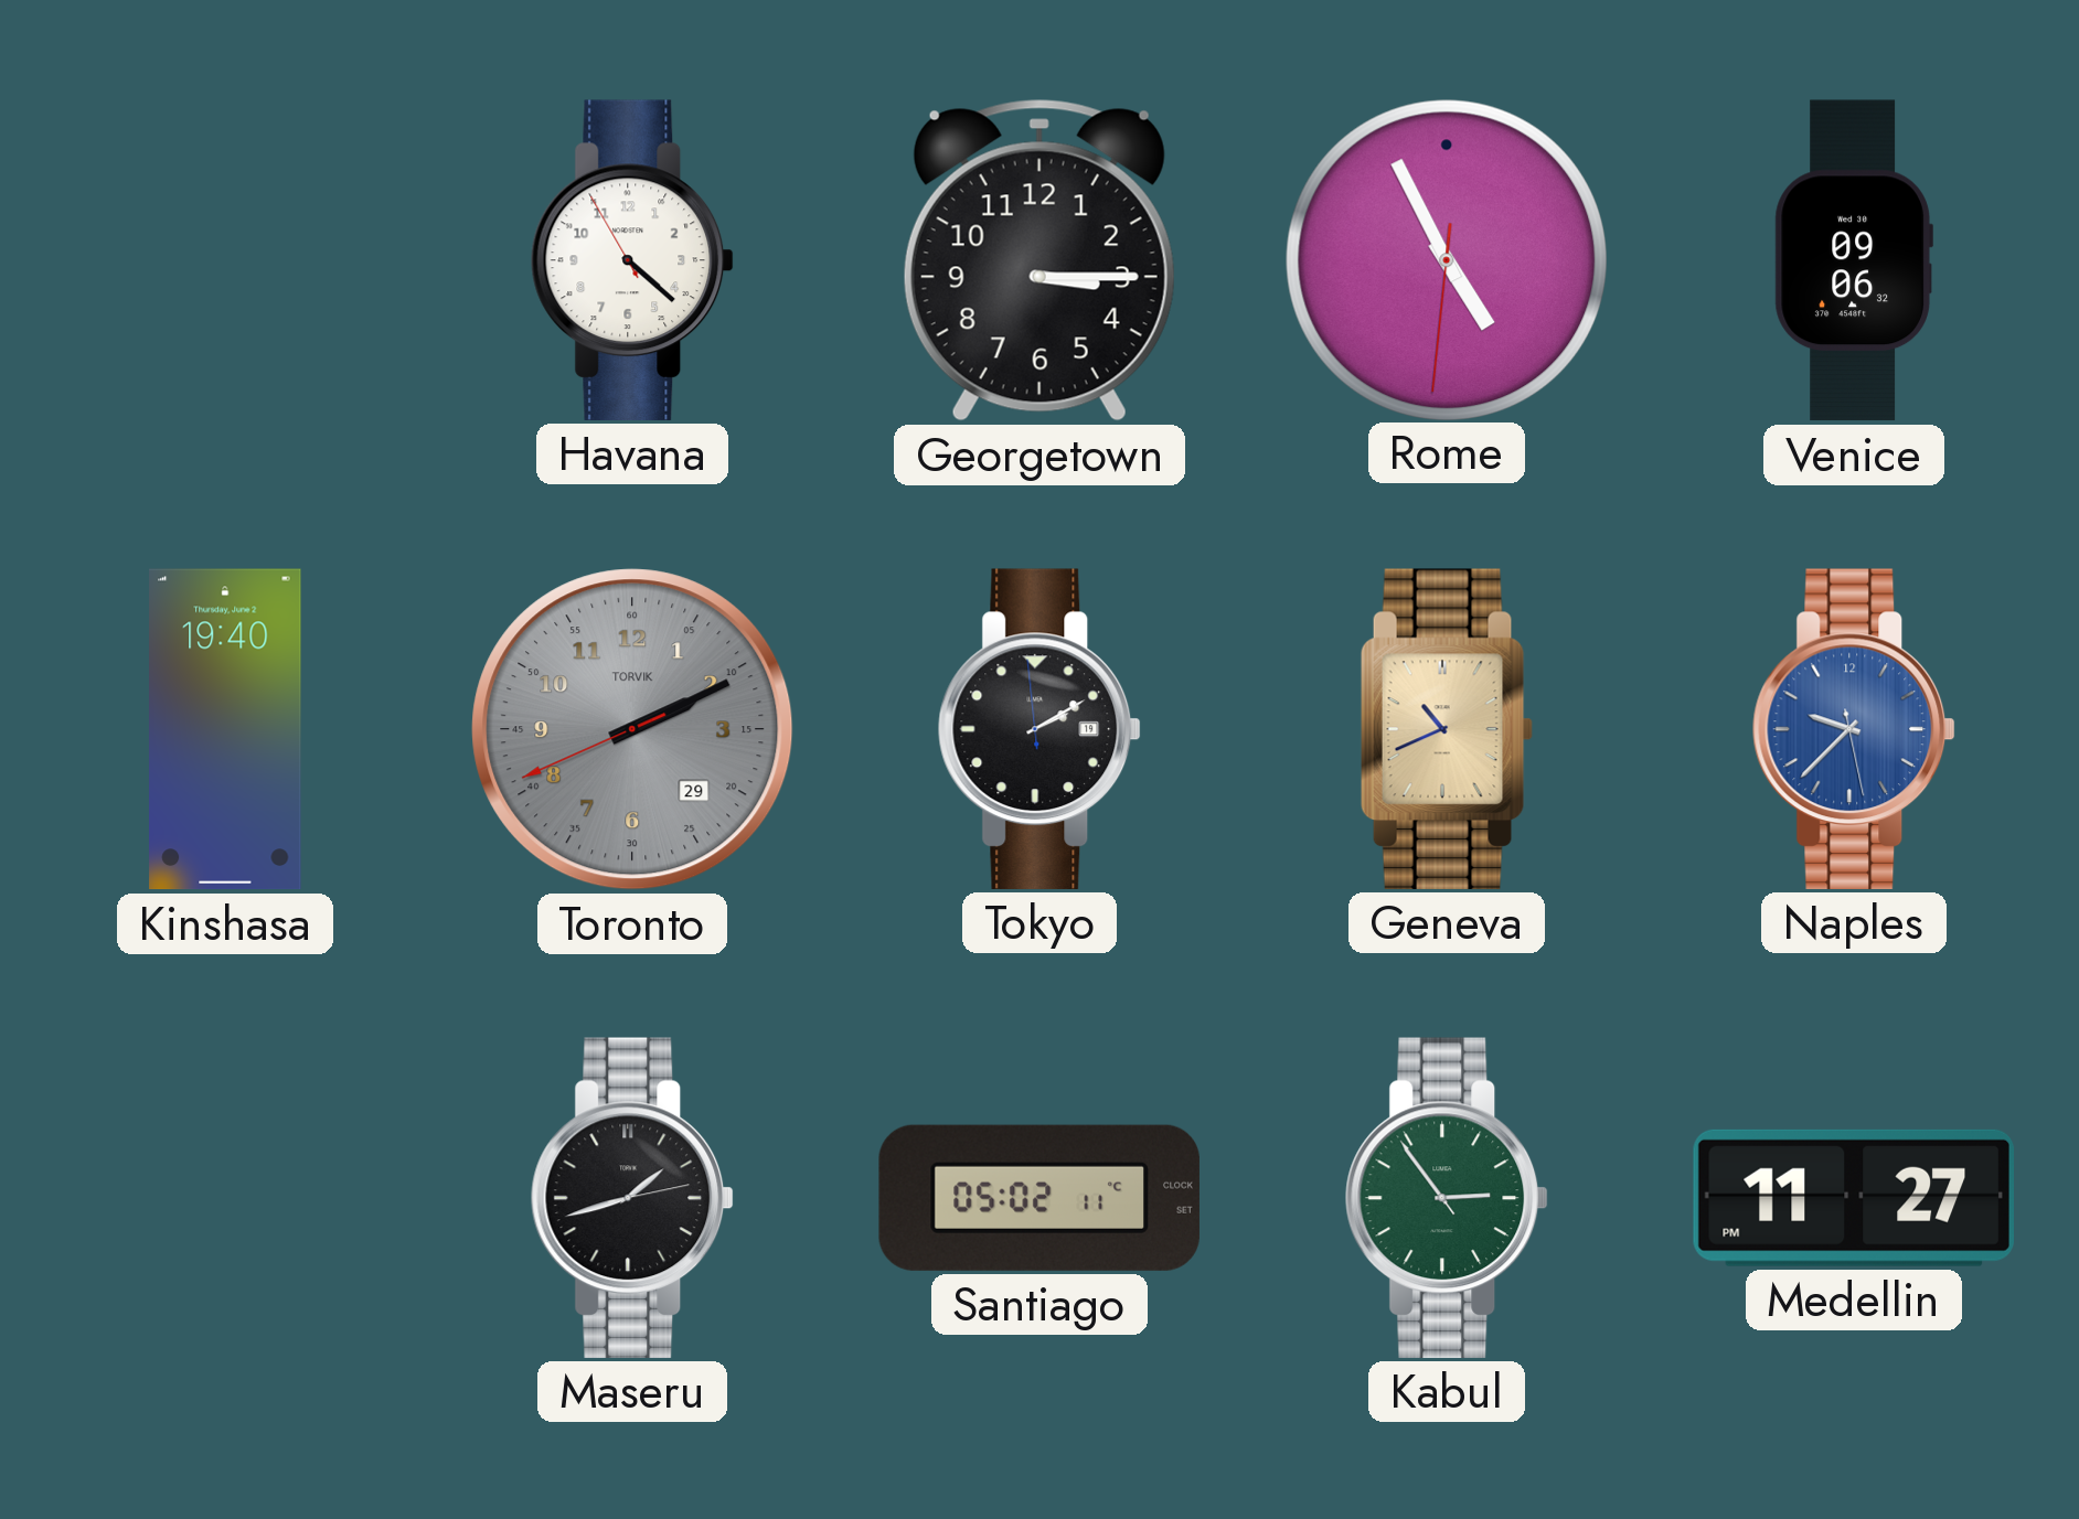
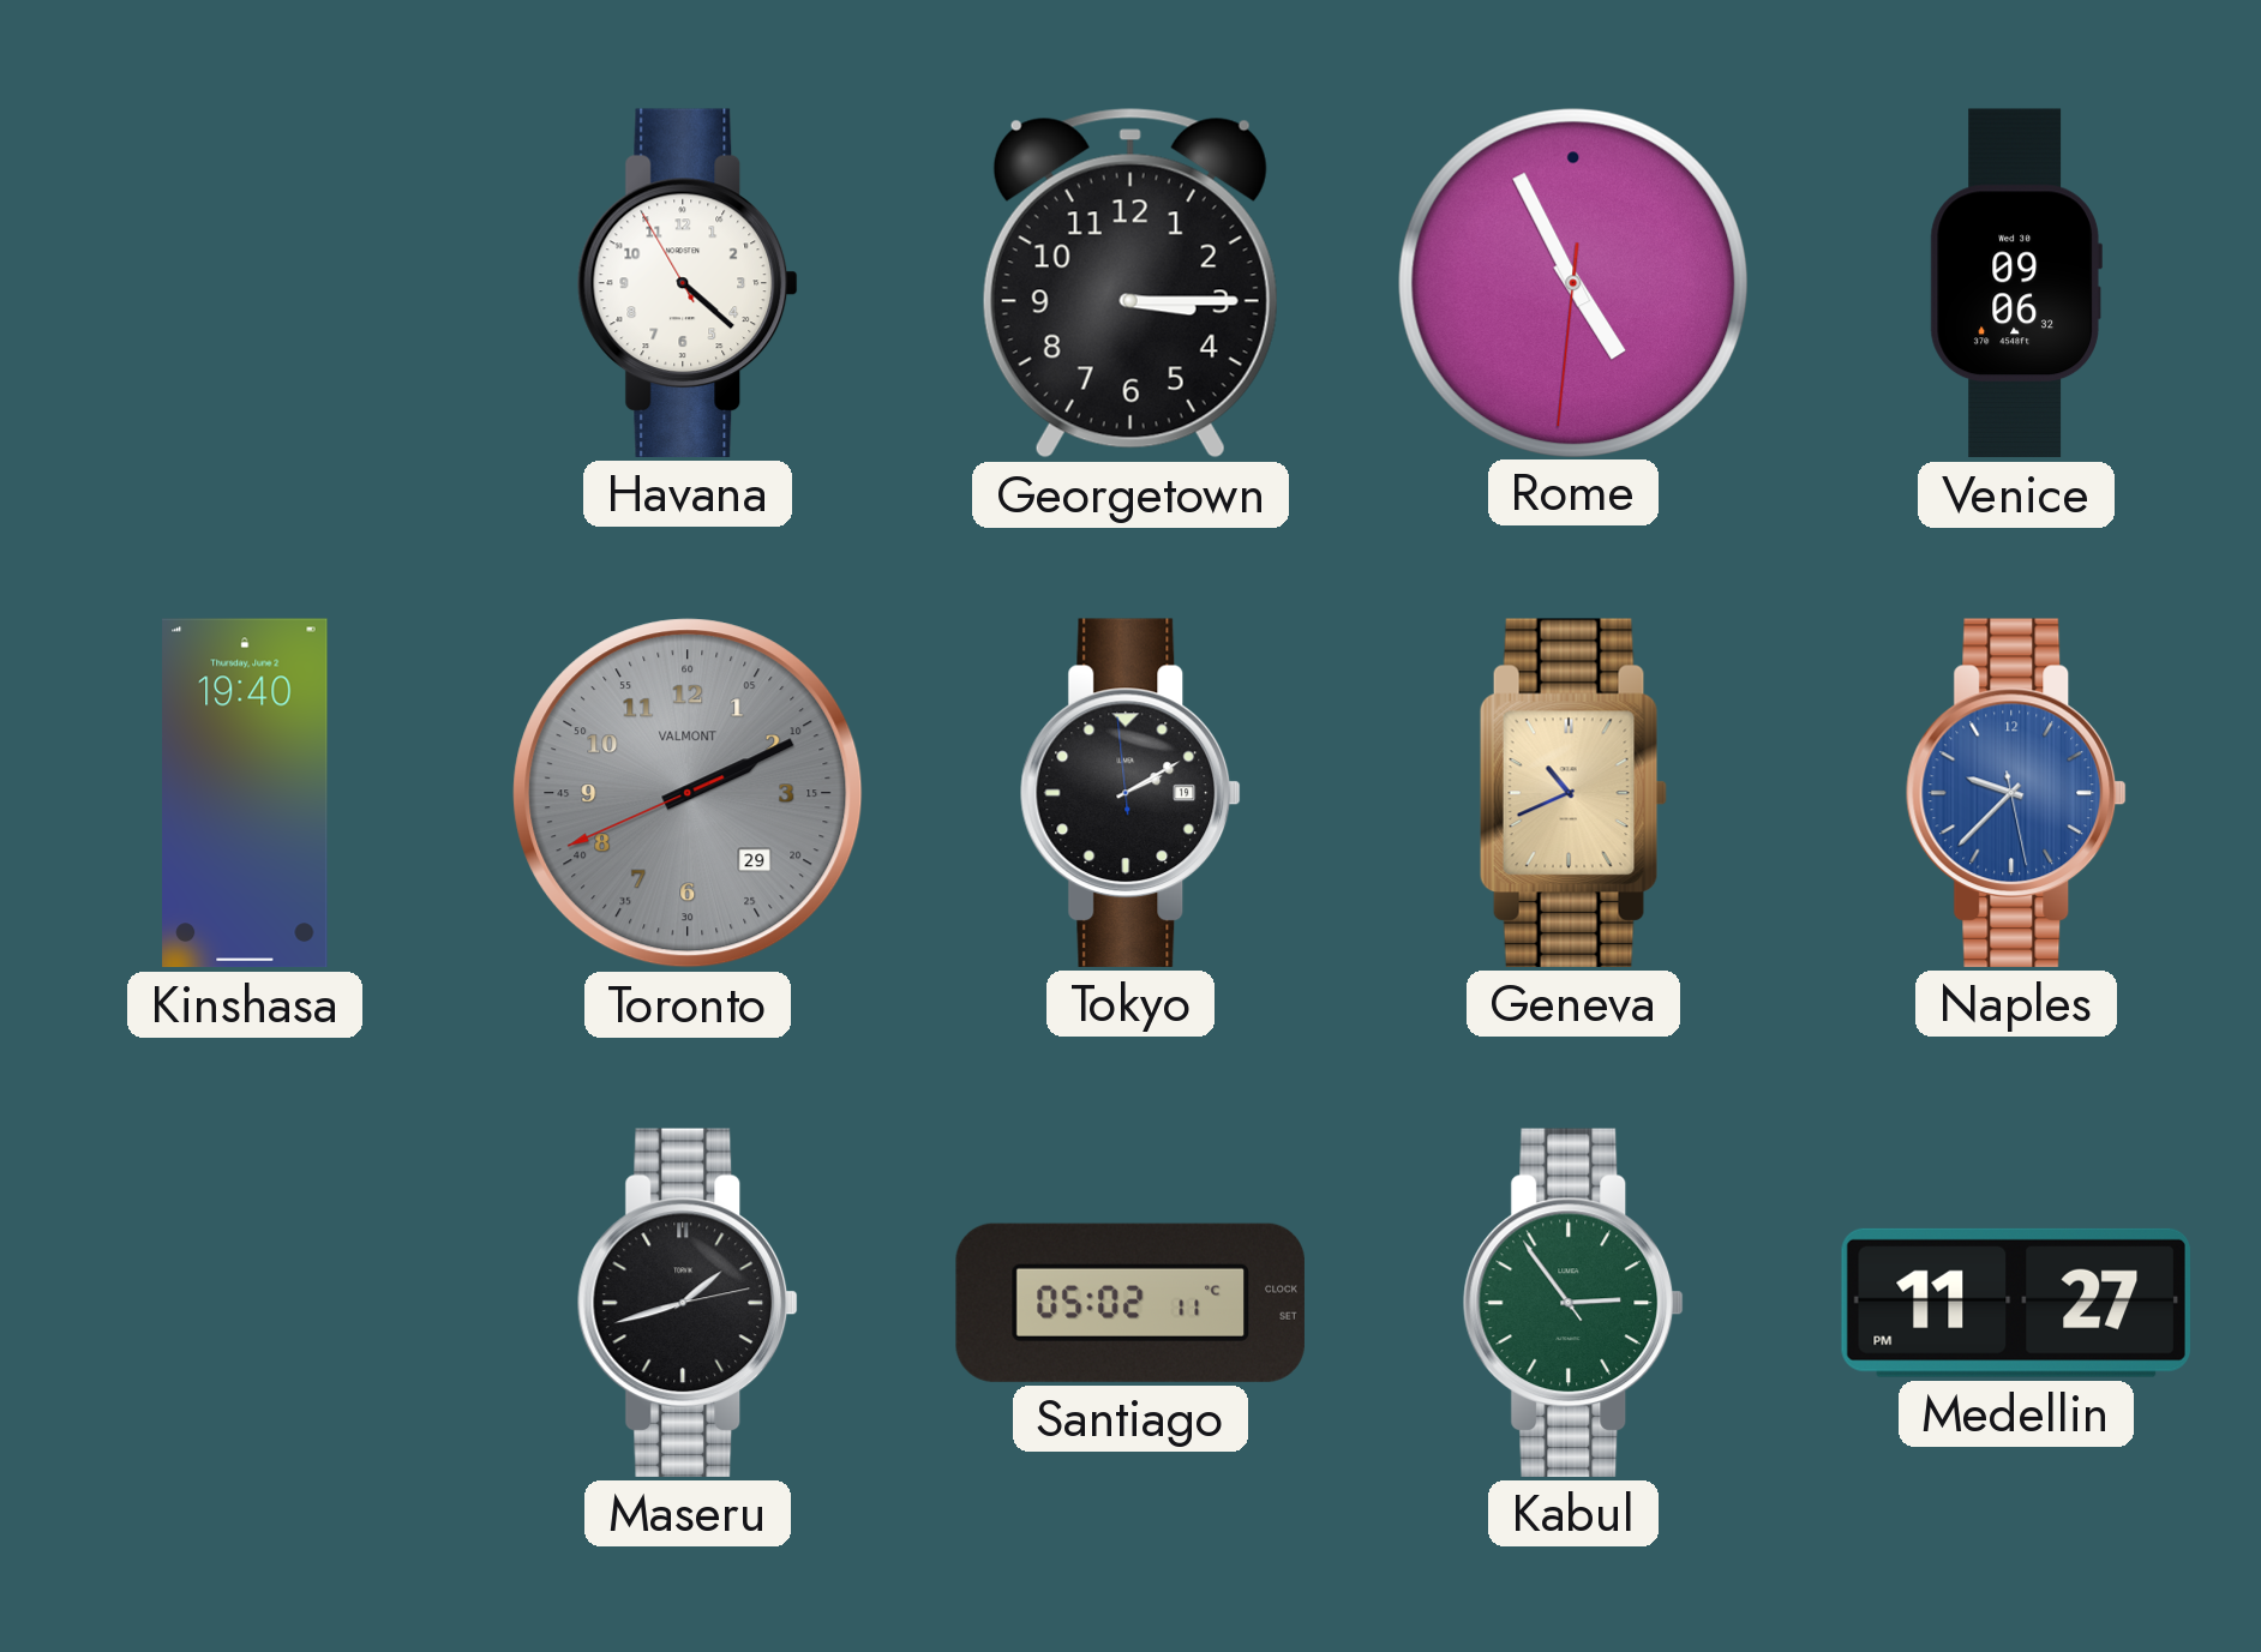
Toronto brand: TORVIK -> VALMONT (688, 793)
